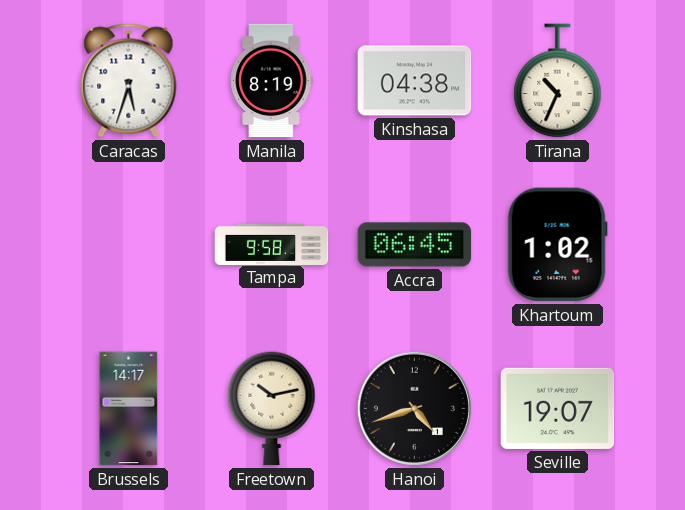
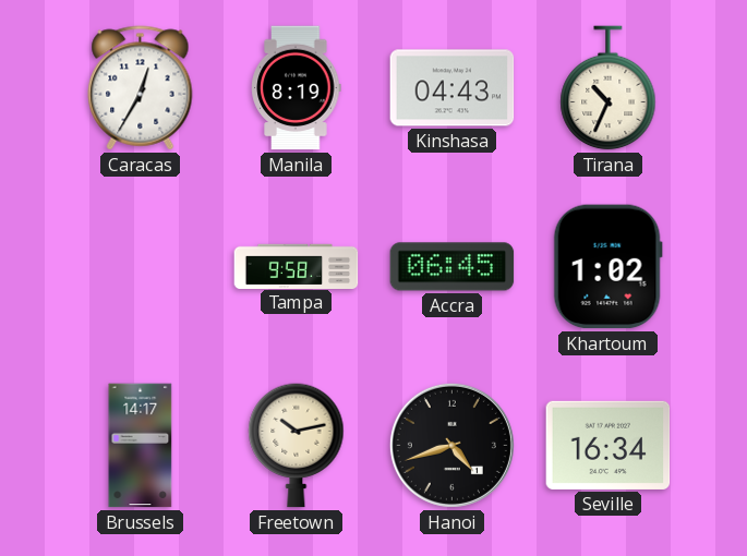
Caracas: 5:33 -> 12:35 (141, 88)
Kinshasa: 04:38 -> 04:43 (453, 88)
Seville: 19:07 -> 16:34 (609, 445)
